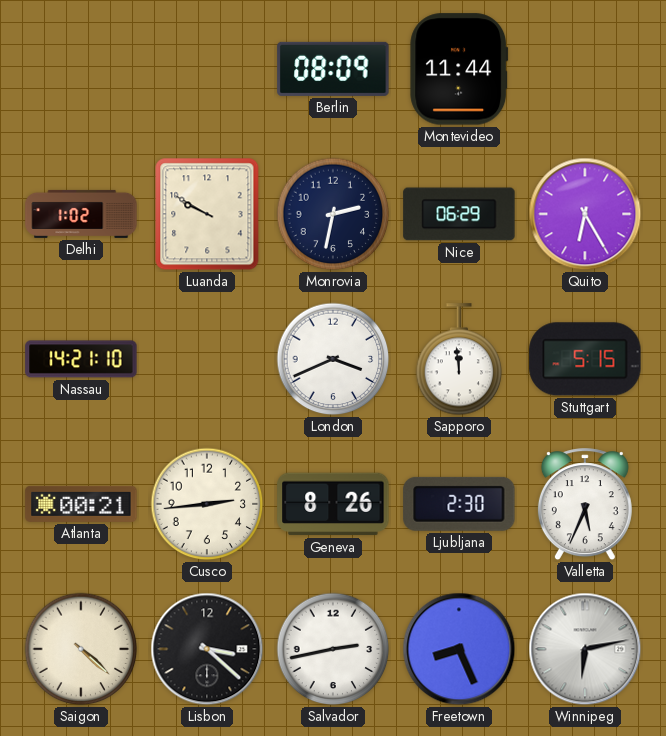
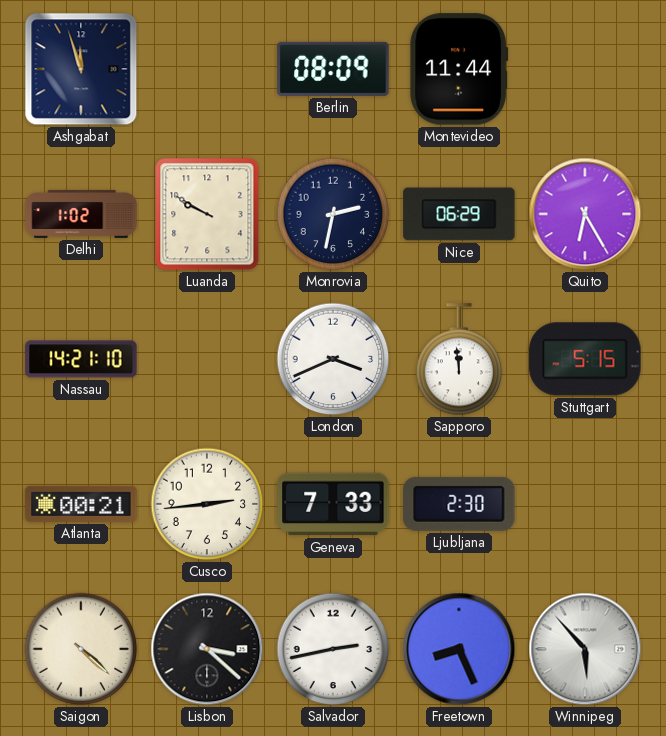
Ashgabat: none -> 11:57 (81, 69)
Geneva: 8:26 -> 7:33 (333, 504)
Valletta: 5:34 -> none (585, 505)
Winnipeg: 6:13 -> 5:53 (585, 649)
